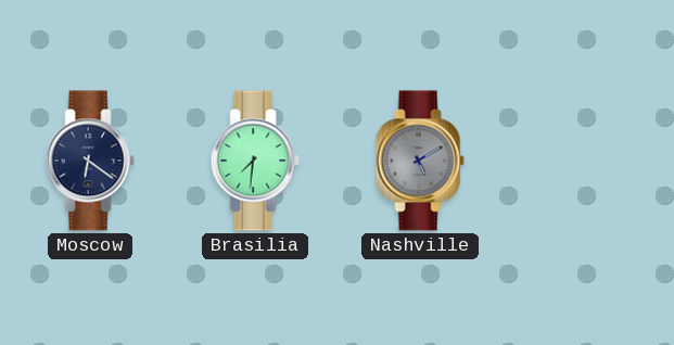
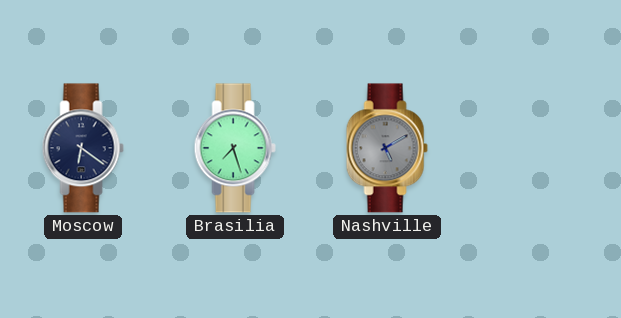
Brasilia: 7:31 -> 7:27 (235, 148)
